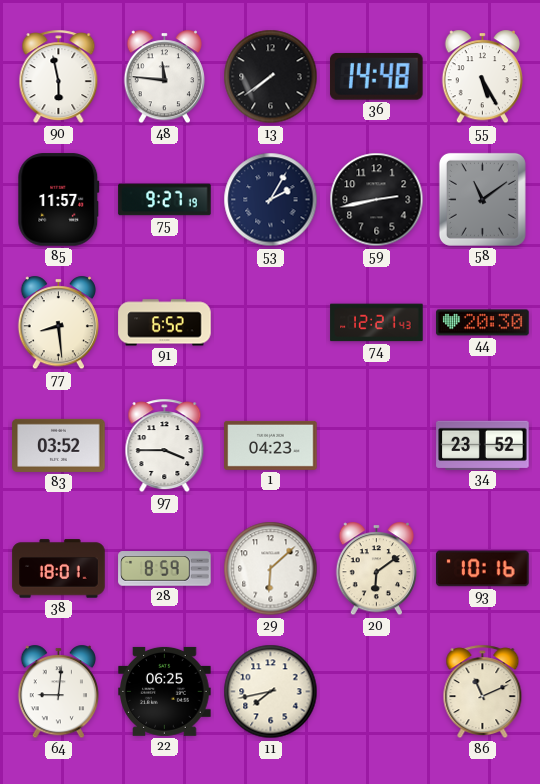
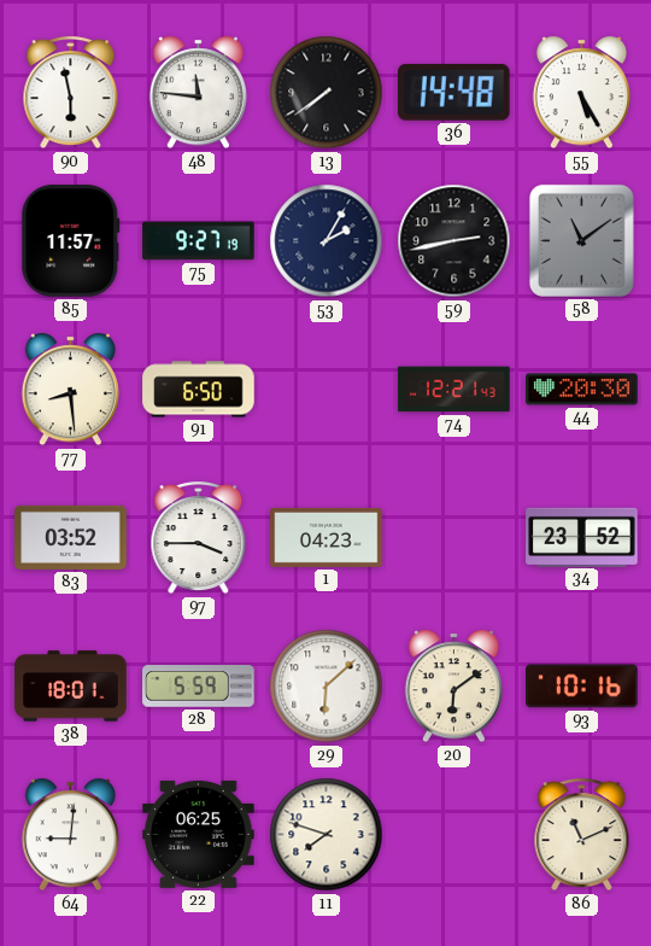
91: 6:52 -> 6:50 (199, 390)
28: 8:59 -> 5:59 (199, 687)
11: 7:43 -> 7:48 (327, 835)
